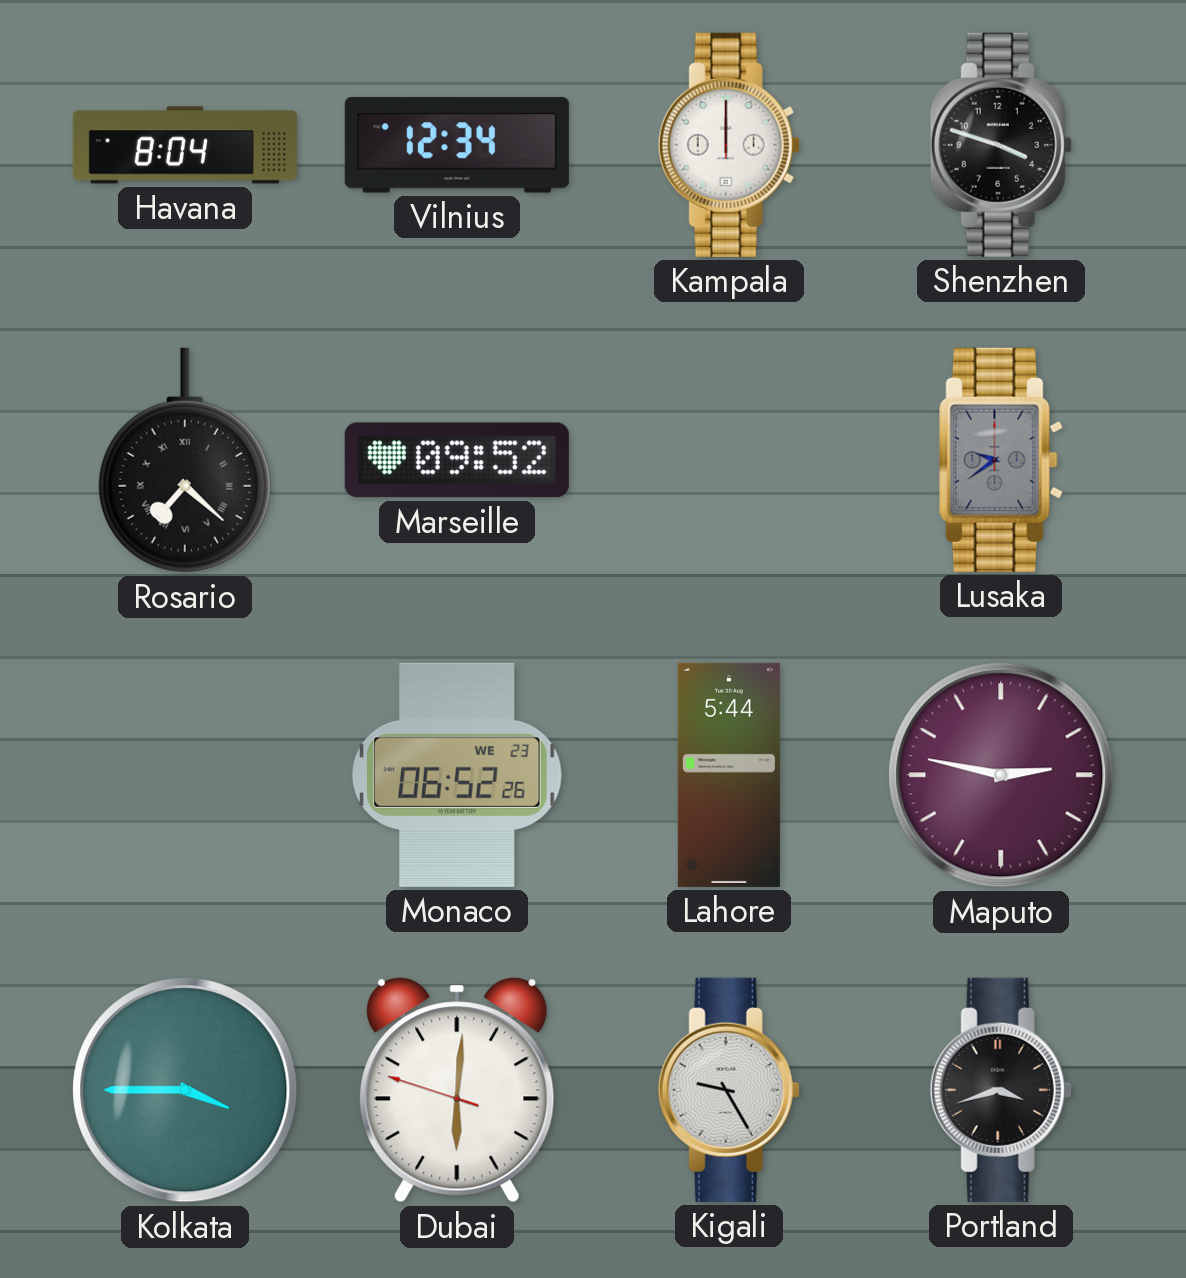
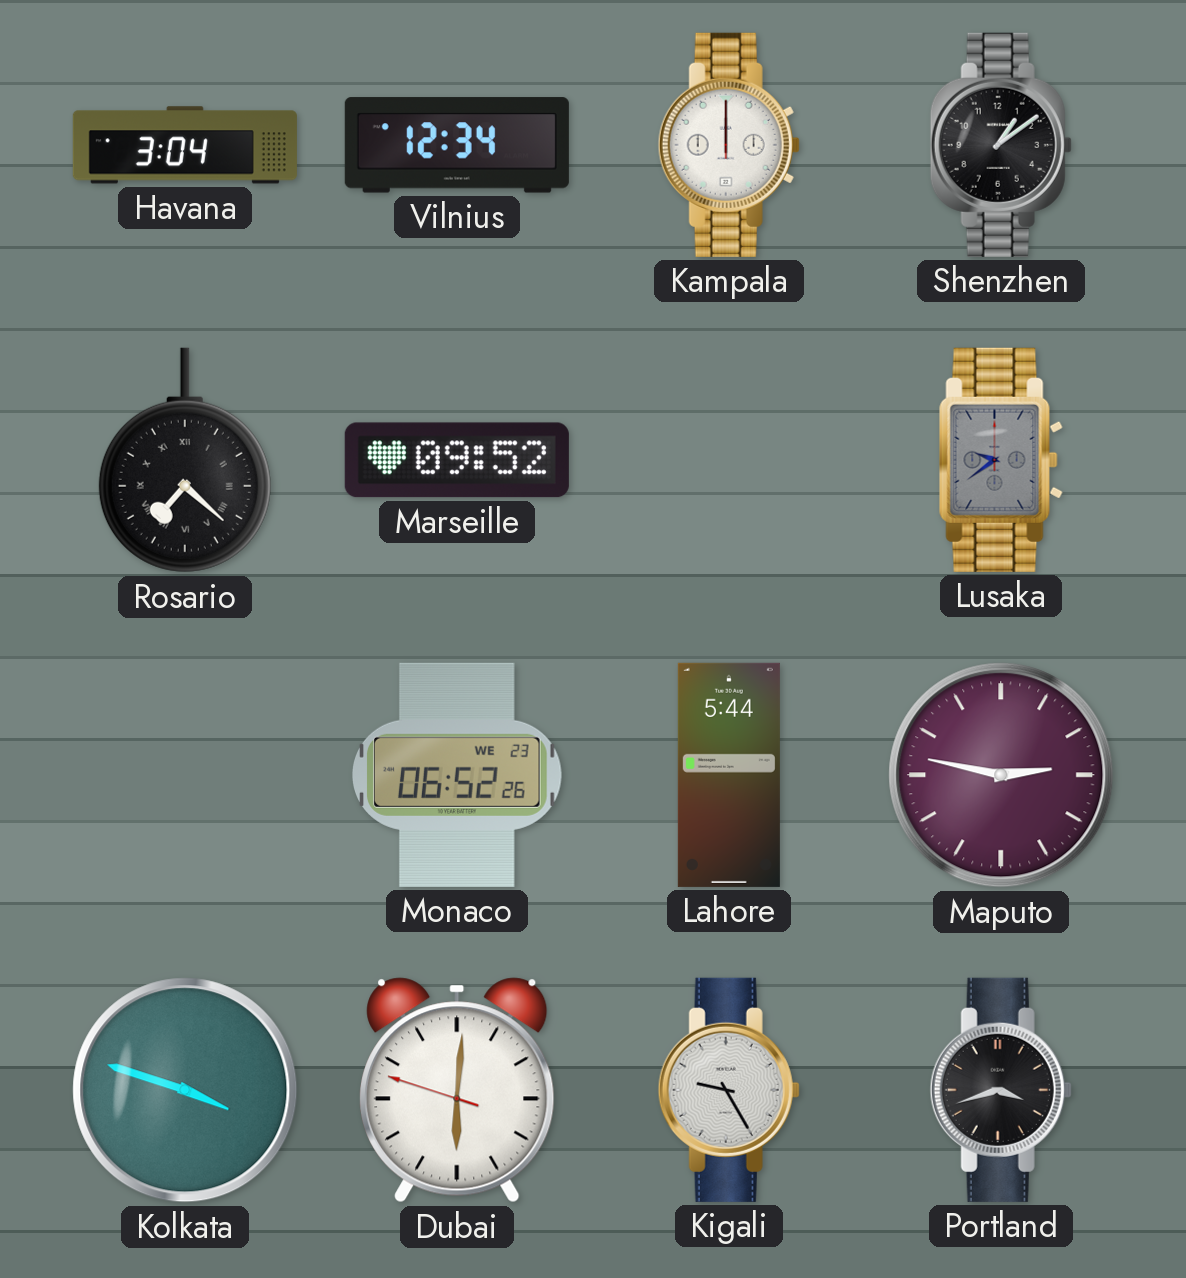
Havana: 8:04 -> 3:04 (185, 145)
Shenzhen: 3:48 -> 1:09 (1001, 145)
Kolkata: 3:45 -> 3:48 (185, 1090)
